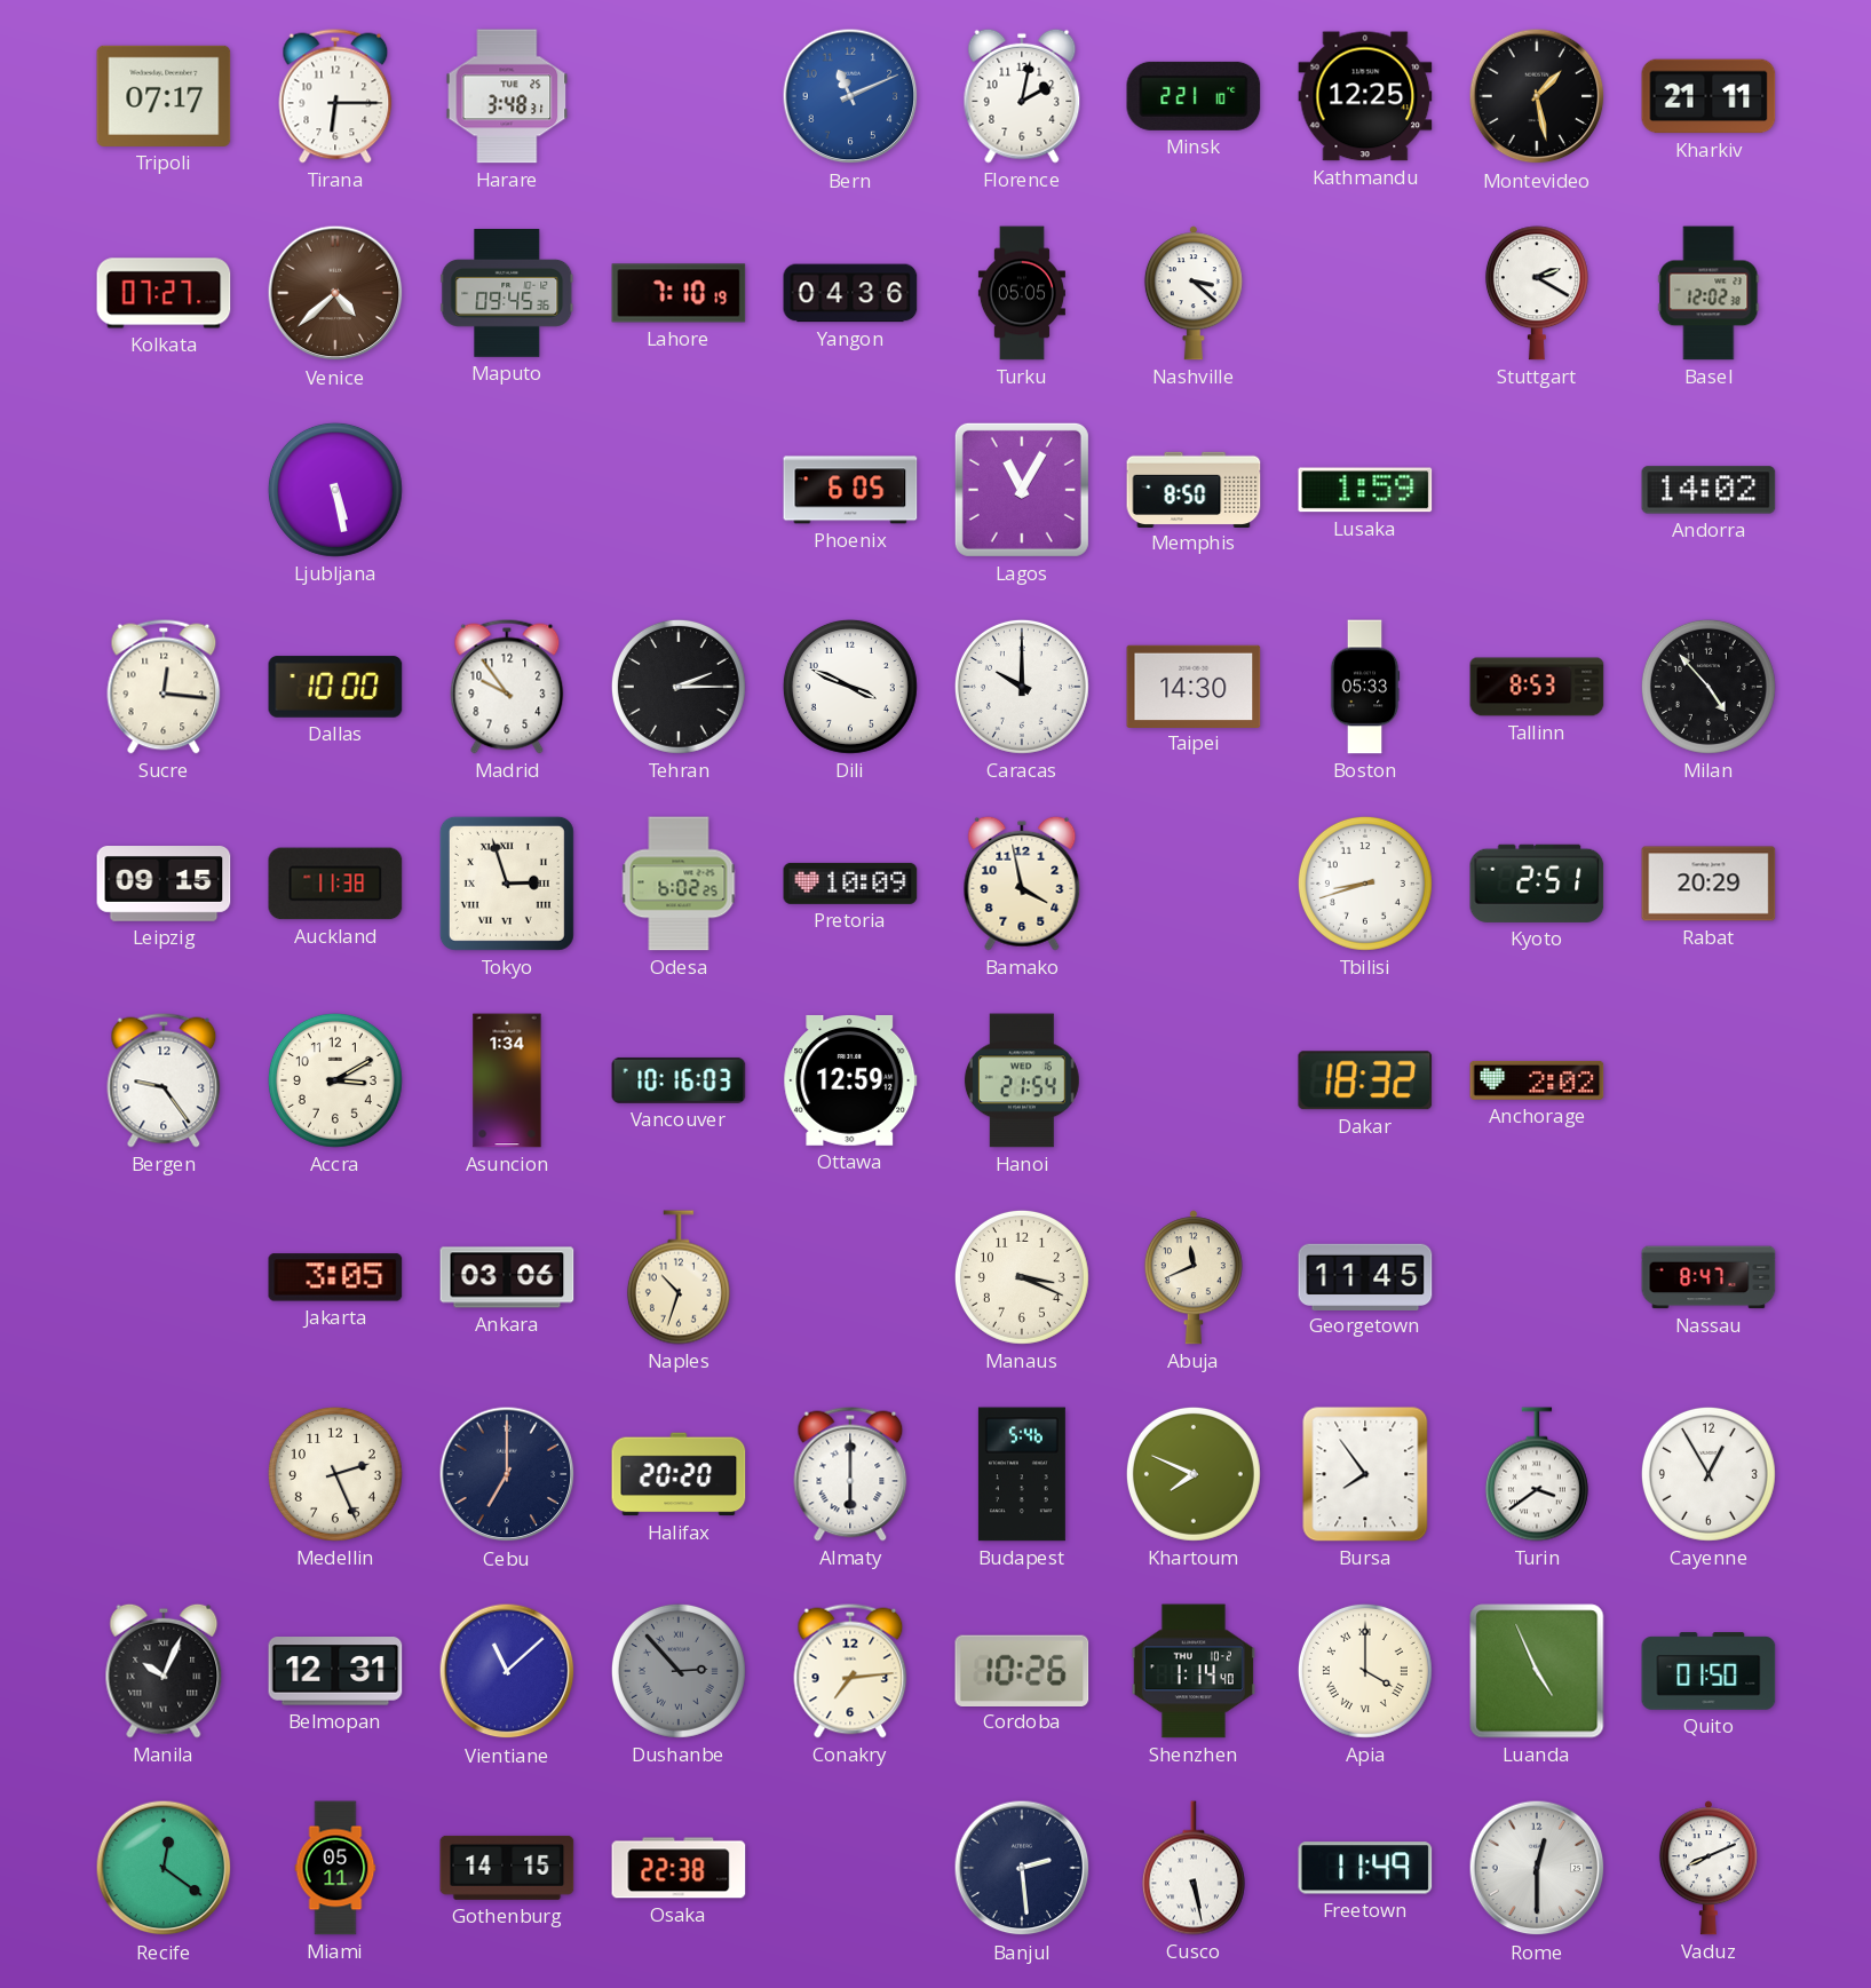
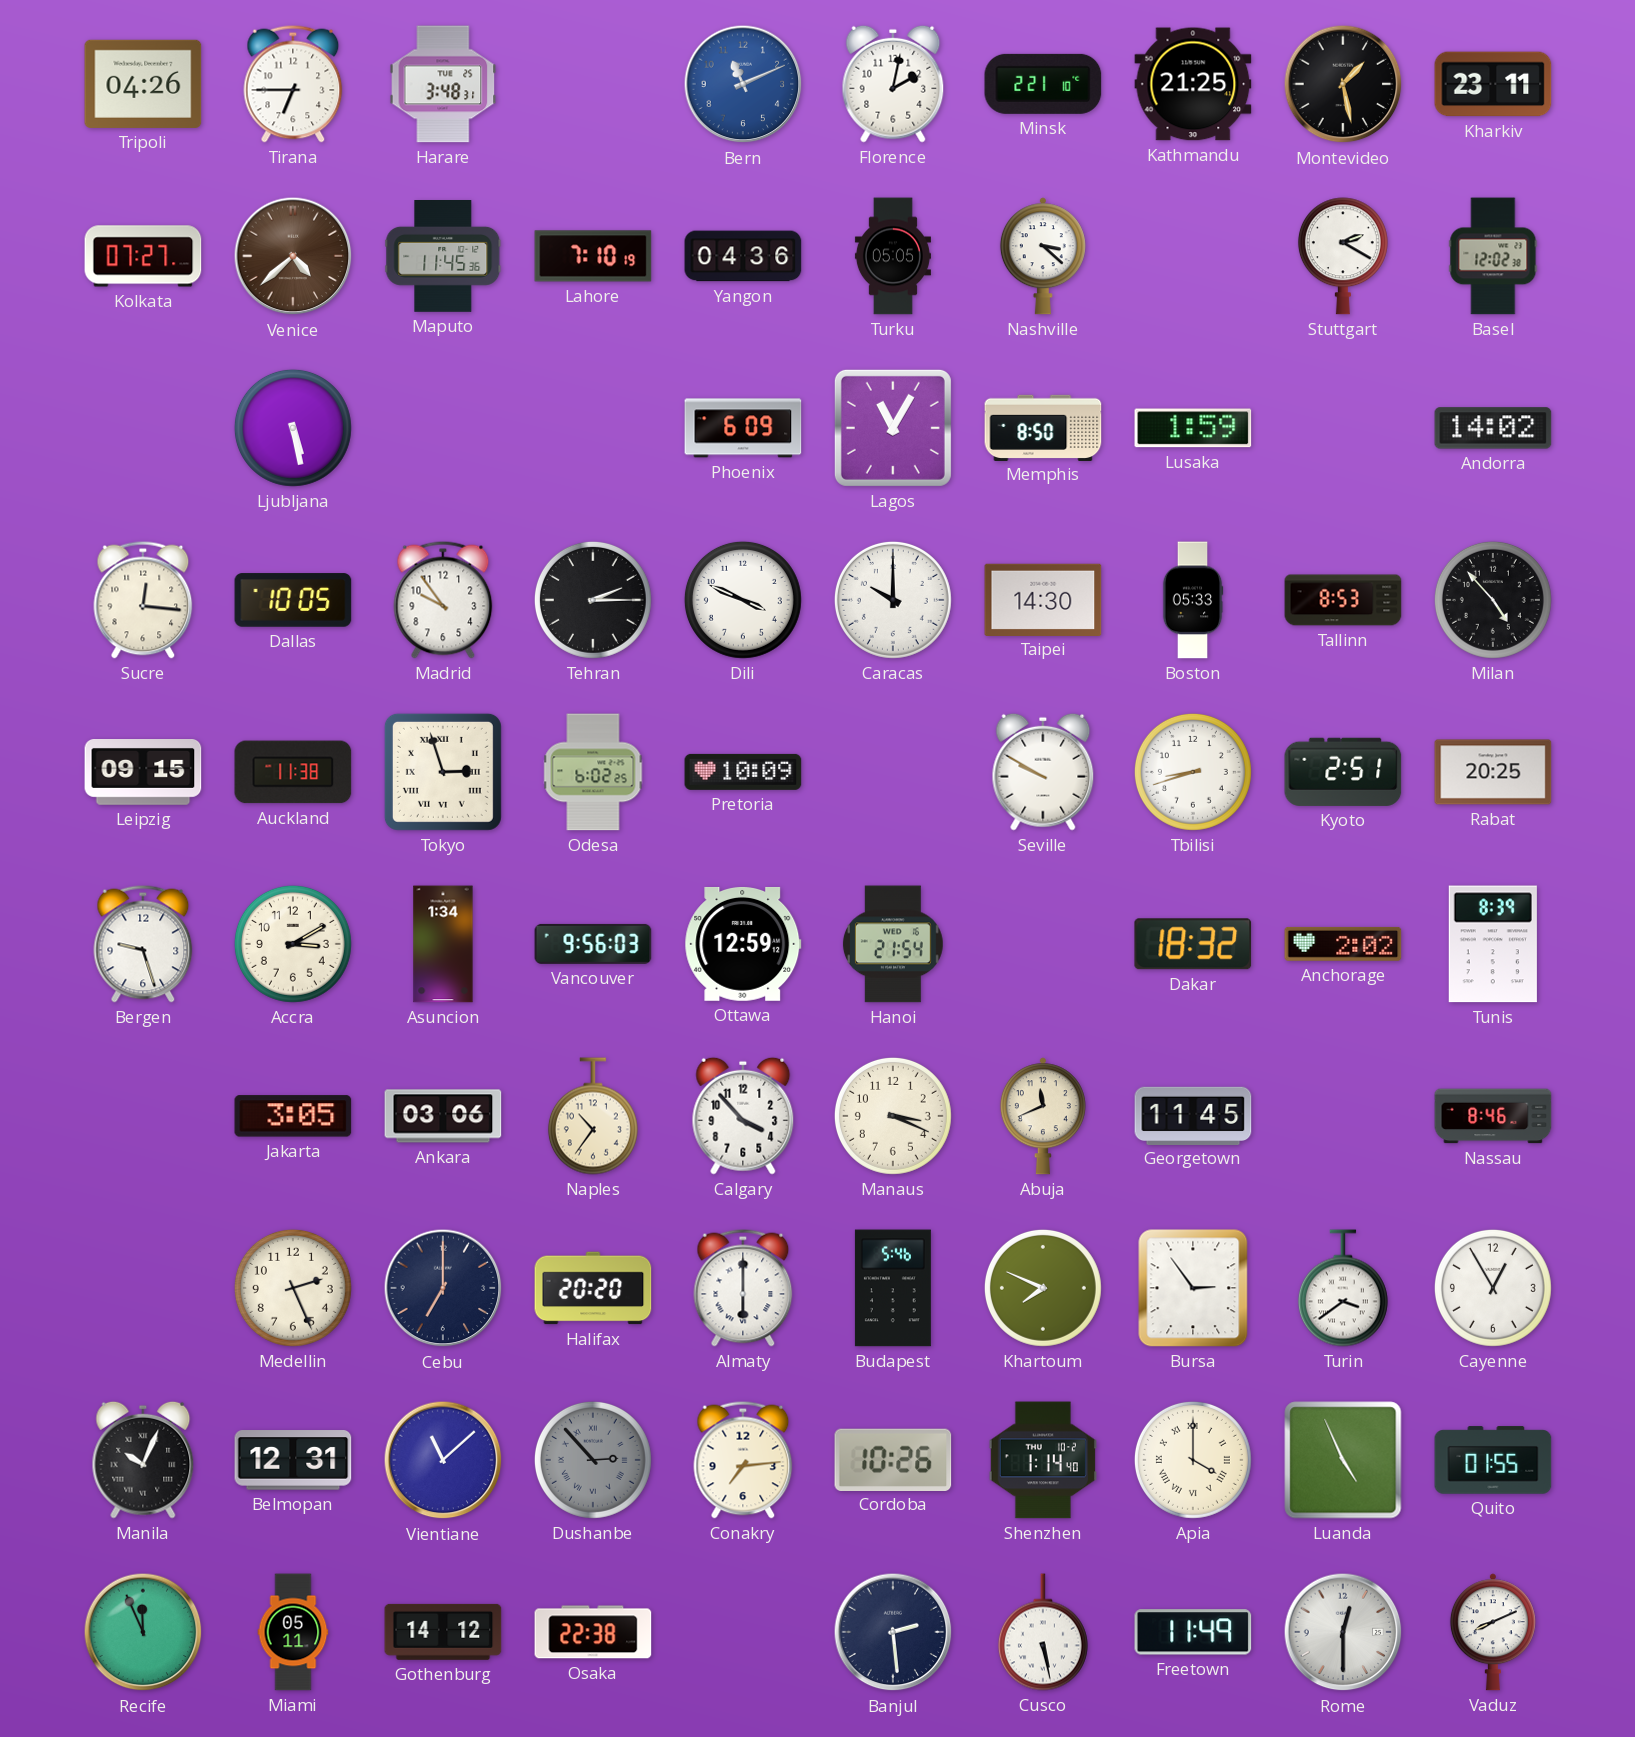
Tripoli: 07:17 -> 04:26 (143, 84)
Tirana: 6:15 -> 6:45 (293, 84)
Kathmandu: 12:25 -> 21:25 (1193, 84)
Kharkiv: 21:11 -> 23:11 (1493, 84)
Maputo: 09:45 -> 11:45 (443, 257)
Phoenix: 6:05 -> 6:09 (743, 428)
Dallas: 10:00 -> 10:05 (293, 600)
Bamako: 3:58 -> none (1022, 884)
Seville: none -> 9:50 (1043, 772)
Rabat: 20:29 -> 20:25 (1493, 772)
Bergen: 9:24 -> 9:27 (143, 944)
Vancouver: 10:16 -> 9:56 (593, 944)
Tunis: none -> 8:39 (1493, 944)
Naples: 10:33 -> 10:36 (593, 1116)
Calgary: none -> 3:53 (743, 1116)
Nassau: 8:47 -> 8:46 (1493, 1116)
Bursa: 7:54 -> 2:54 (1193, 1288)
Quito: 01:50 -> 01:55 (1493, 1460)
Recife: 12:21 -> 11:56 (143, 1632)
Gothenburg: 14:15 -> 14:12 (443, 1632)
